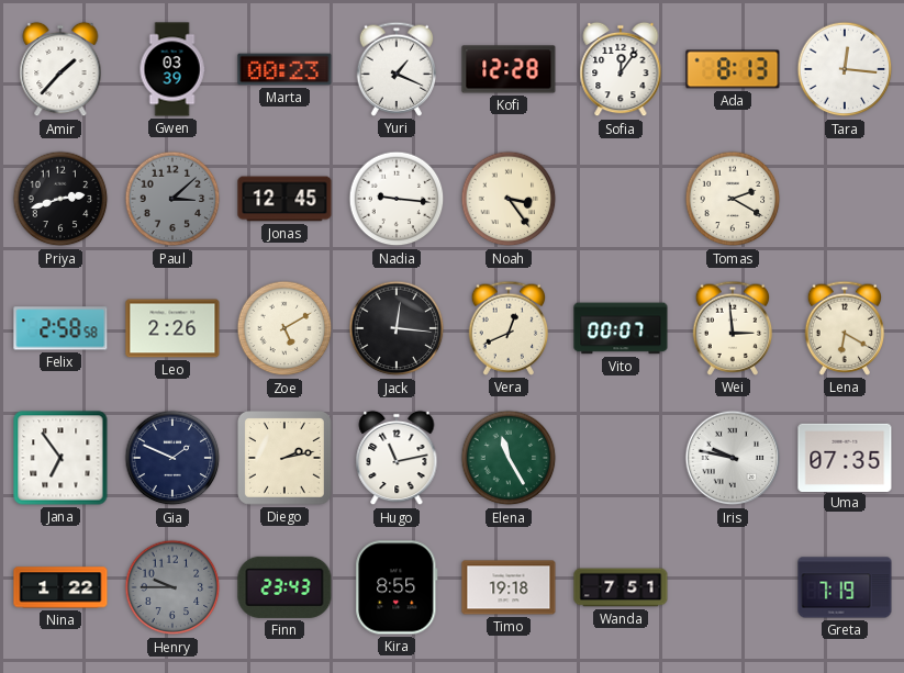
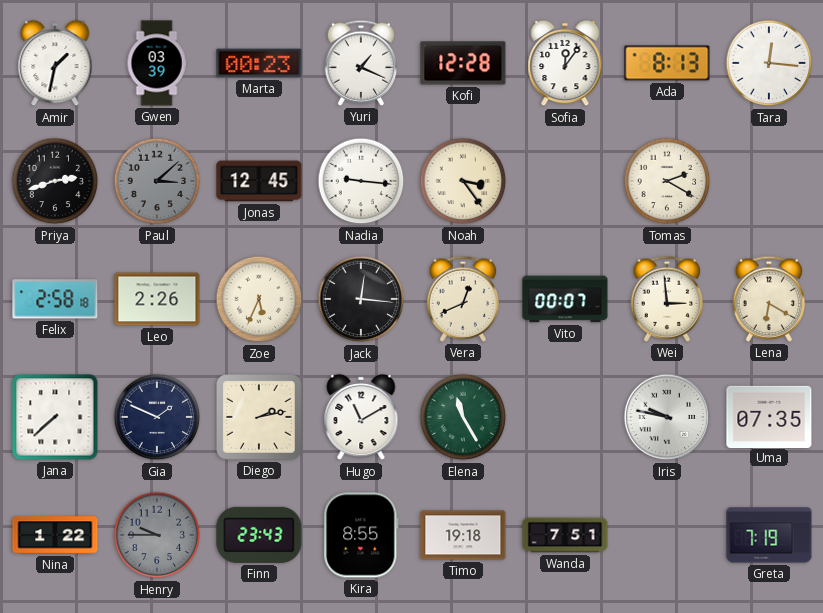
Amir: 1:37 -> 1:32 (55, 63)
Felix: 2:58:58 -> 2:58:18 (55, 299)
Zoe: 5:10 -> 5:34 (259, 299)
Jana: 6:54 -> 7:38 (55, 417)
Hugo: 11:13 -> 11:10 (361, 417)
